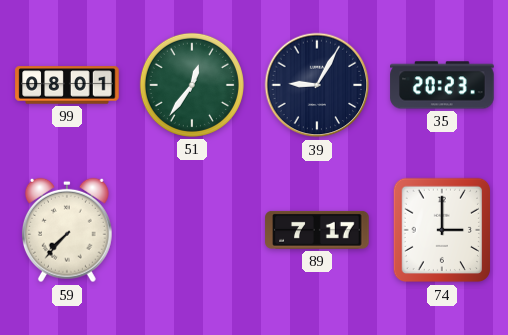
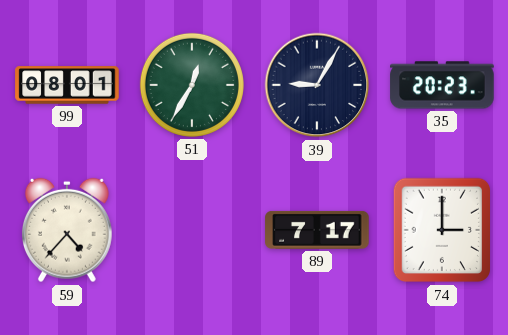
51: 12:36 -> 12:35 (192, 85)
59: 7:37 -> 4:37 (67, 230)
